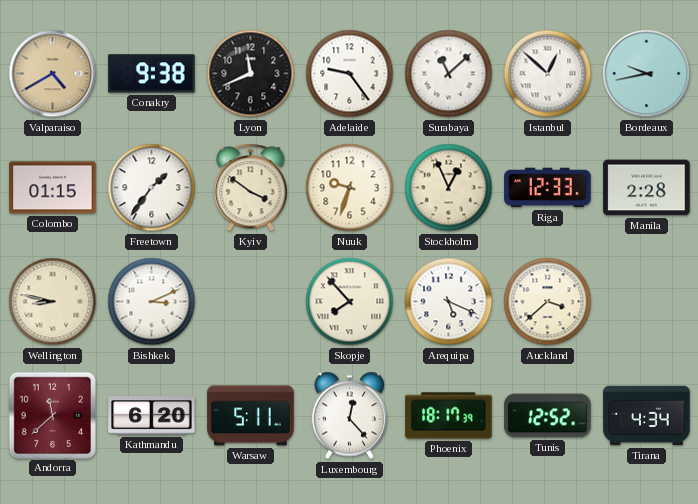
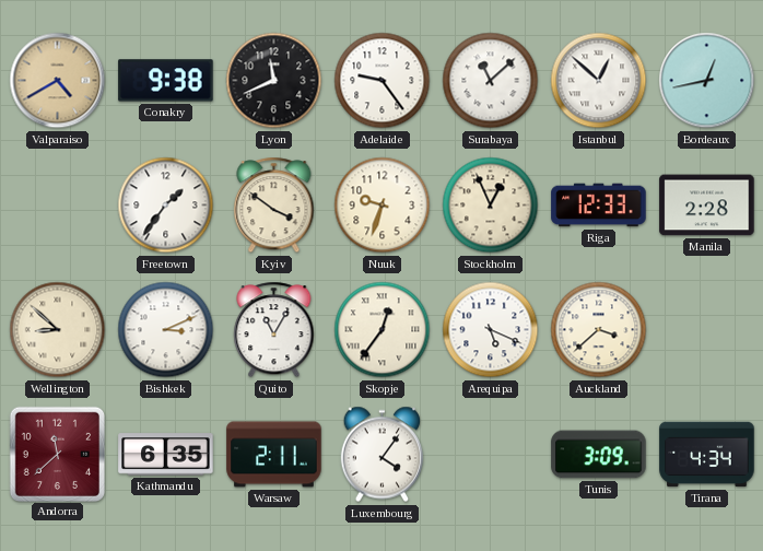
Bordeaux: 9:43 -> 12:43 (707, 81)
Colombo: 01:15 -> none (53, 188)
Wellington: 8:47 -> 8:52 (58, 330)
Quito: none -> 11:05 (274, 330)
Skopje: 7:53 -> 12:36 (383, 330)
Kathmandu: 6:20 -> 6:35 (166, 455)
Warsaw: 5:11 -> 2:11 (274, 455)
Luxembourg: 12:23 -> 4:06 (383, 455)
Phoenix: 18:17 -> none (449, 416)
Tunis: 12:52 -> 3:09 (599, 455)
